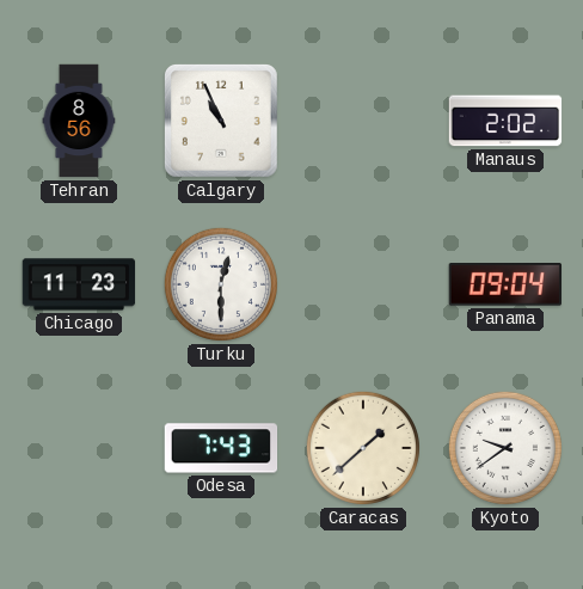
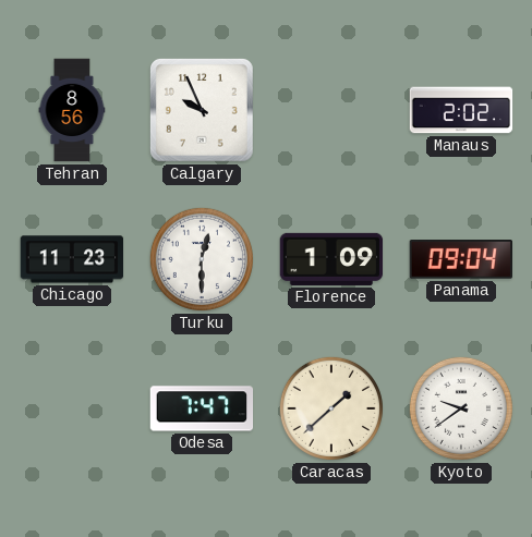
Calgary: 10:56 -> 9:56 (203, 111)
Florence: none -> 1:09 (331, 259)
Odesa: 7:43 -> 7:47 (202, 408)
